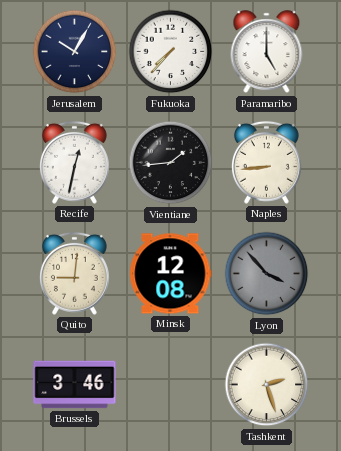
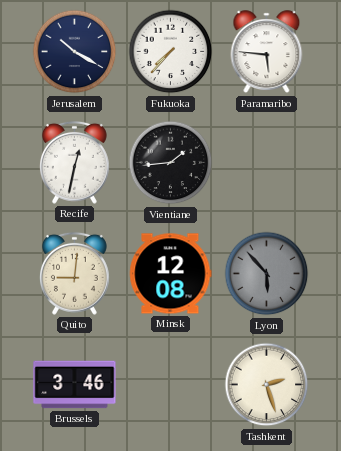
Jerusalem: 10:05 -> 10:20 (75, 52)
Paramaribo: 5:00 -> 5:46 (267, 52)
Naples: 8:44 -> none (266, 162)
Lyon: 3:53 -> 5:53 (267, 274)
